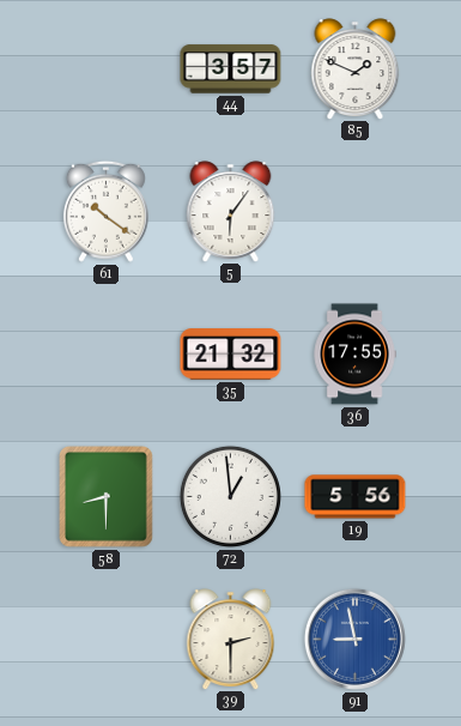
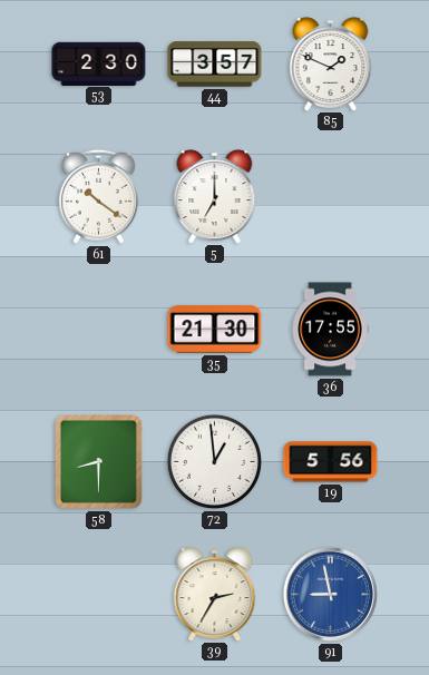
53: none -> 2:30 (99, 63)
5: 6:06 -> 7:00 (215, 196)
35: 21:32 -> 21:30 (215, 330)
39: 2:30 -> 2:35 (215, 594)
